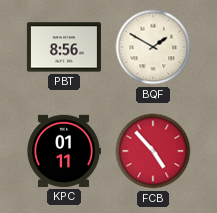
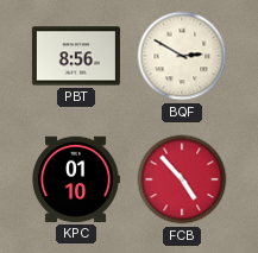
BQF: 1:50 -> 2:50 (182, 56)
KPC: 01:11 -> 01:10 (76, 179)
